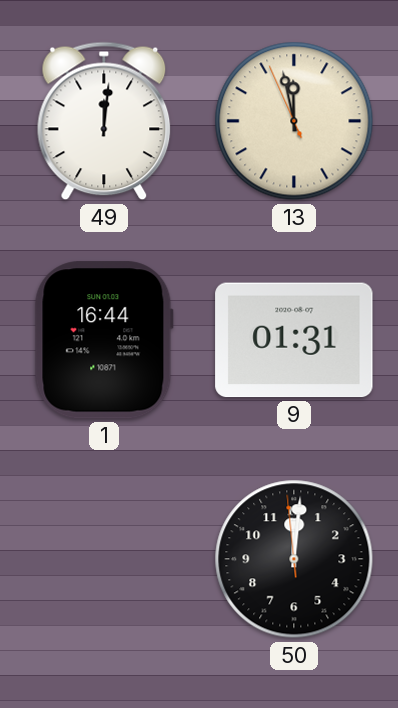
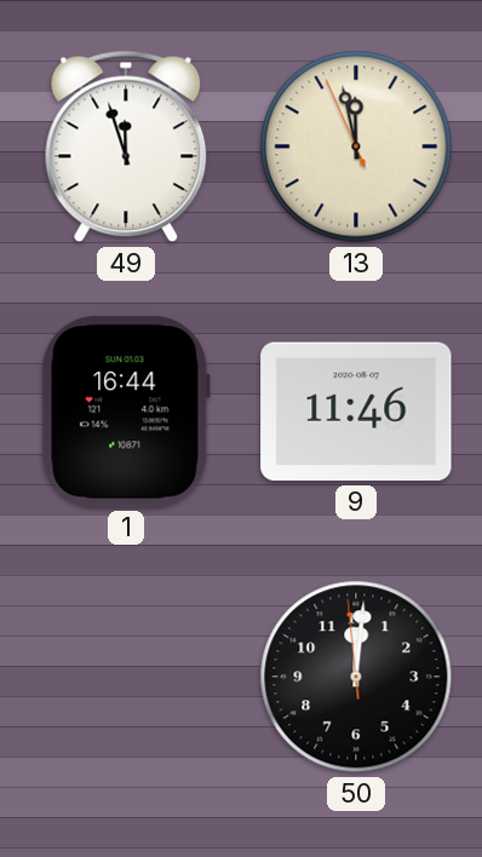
49: 12:01 -> 11:57 (126, 146)
9: 01:31 -> 11:46 (356, 412)
